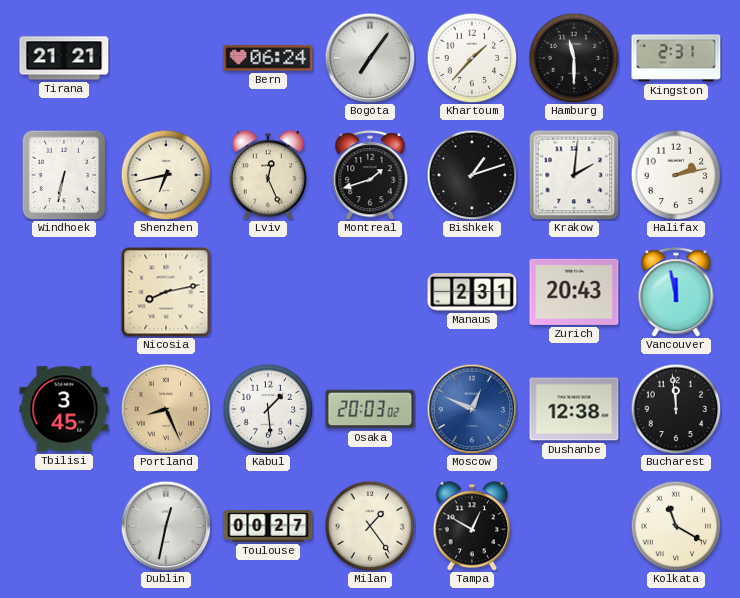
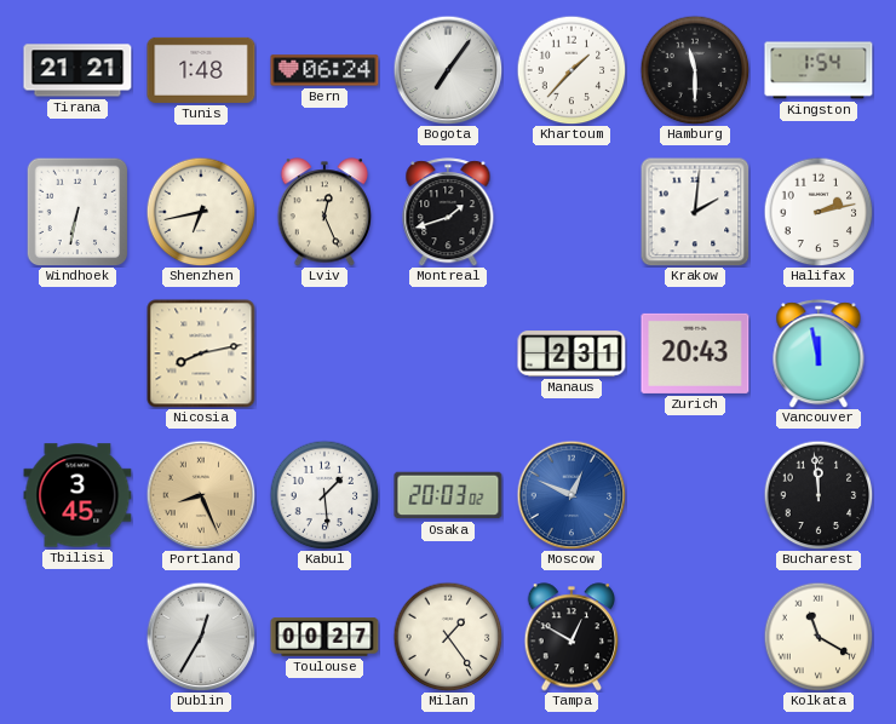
Tunis: none -> 1:48 (201, 70)
Kingston: 2:31 -> 1:54 (819, 70)
Bishkek: 1:12 -> none (472, 175)
Dushanbe: 12:38 -> none (574, 409)
Dublin: 12:32 -> 12:35 (201, 637)
